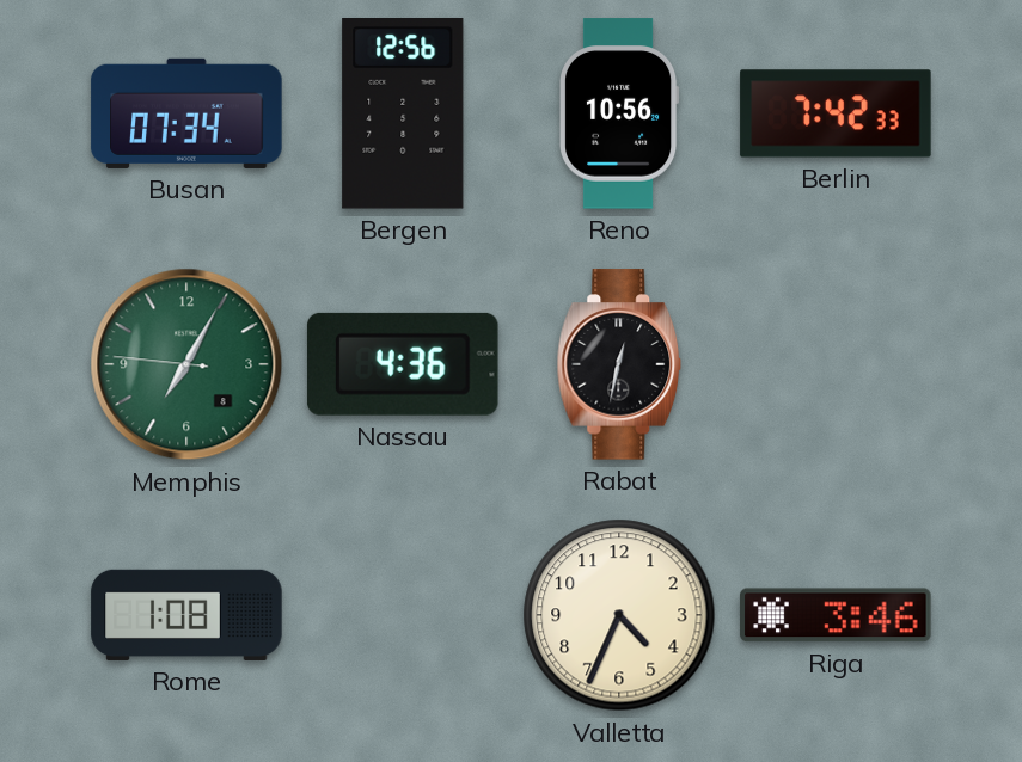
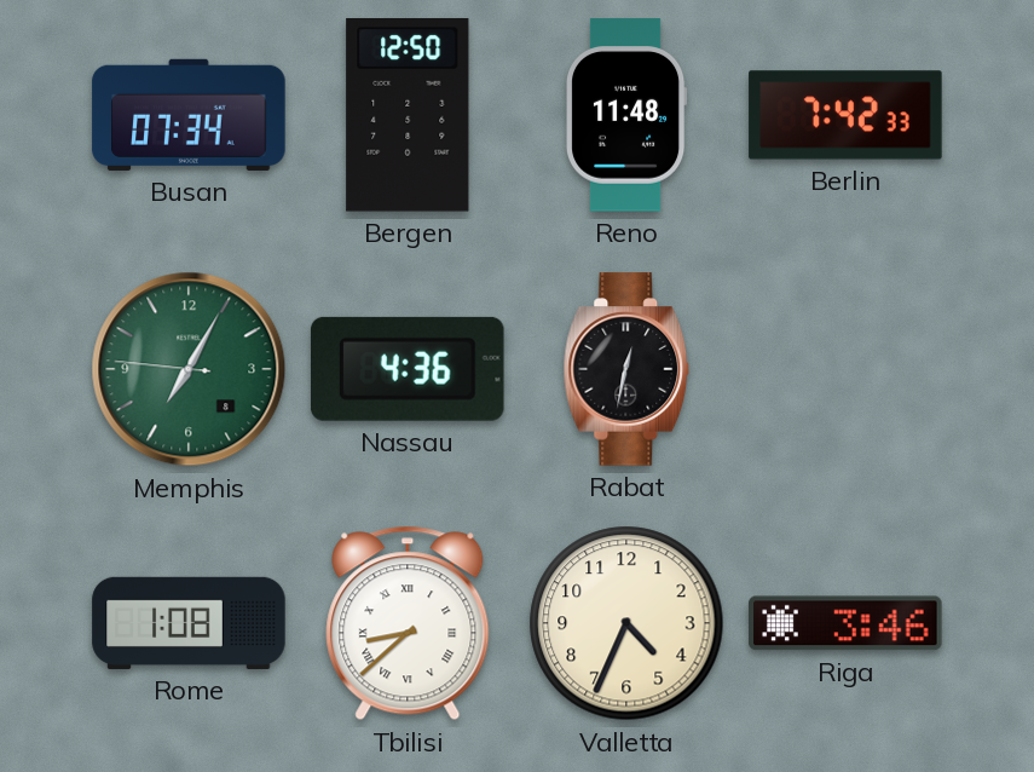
Bergen: 12:56 -> 12:50 (408, 116)
Reno: 10:56 -> 11:48 (628, 115)
Tbilisi: none -> 8:38 (408, 623)
